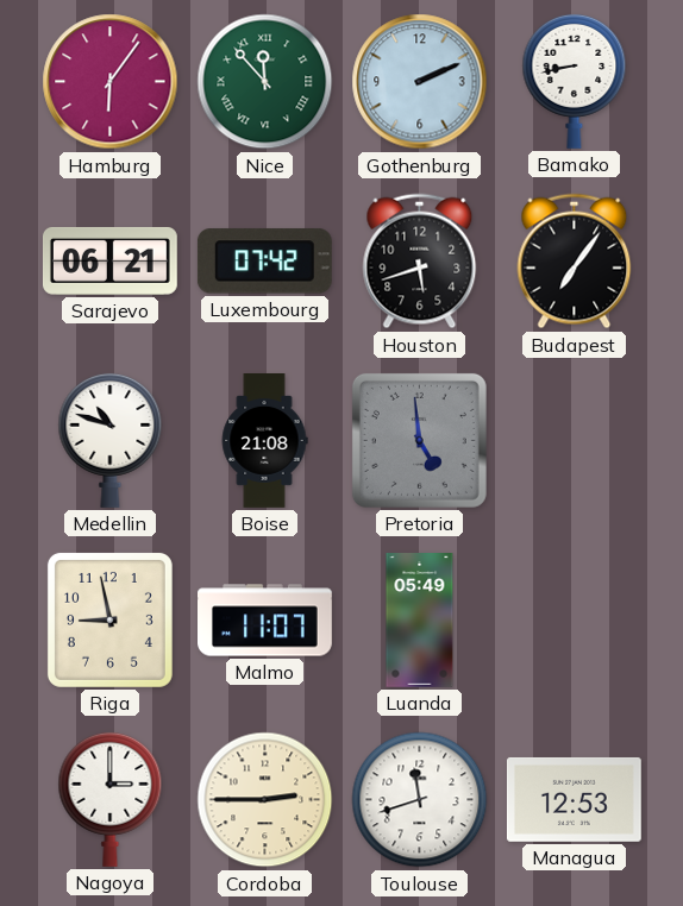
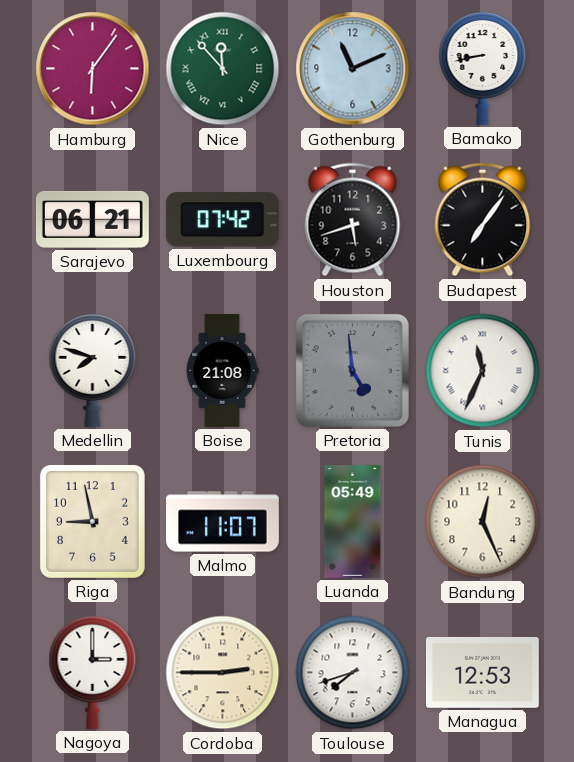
Gothenburg: 2:11 -> 11:11 (353, 69)
Medellin: 10:48 -> 7:48 (93, 370)
Tunis: none -> 11:34 (483, 371)
Bandung: none -> 12:26 (483, 522)
Toulouse: 11:42 -> 7:42 (353, 673)
